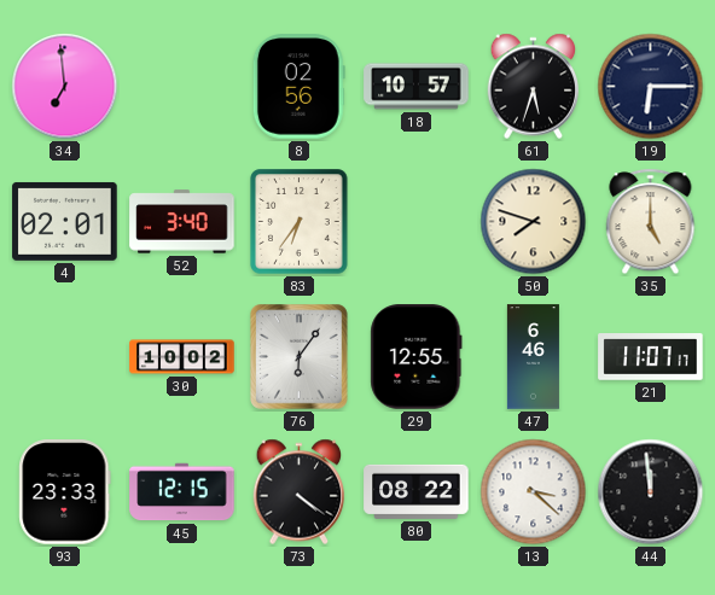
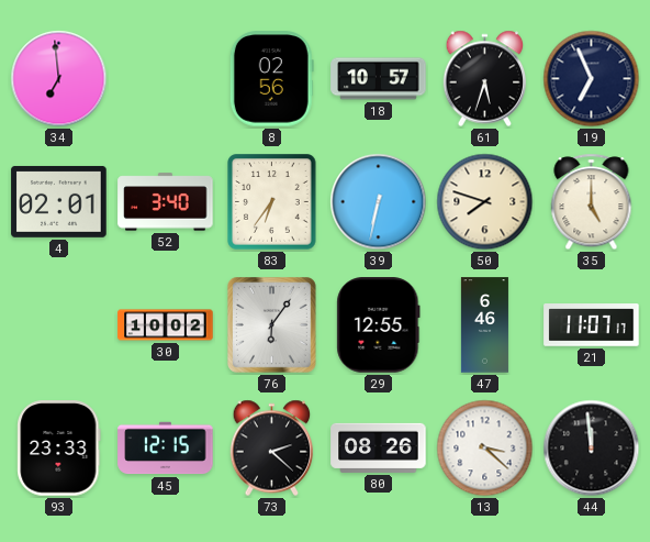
19: 6:15 -> 6:56 (592, 79)
39: none -> 6:32 (379, 202)
73: 4:21 -> 2:22 (272, 449)
80: 08:22 -> 08:26 (379, 447)
